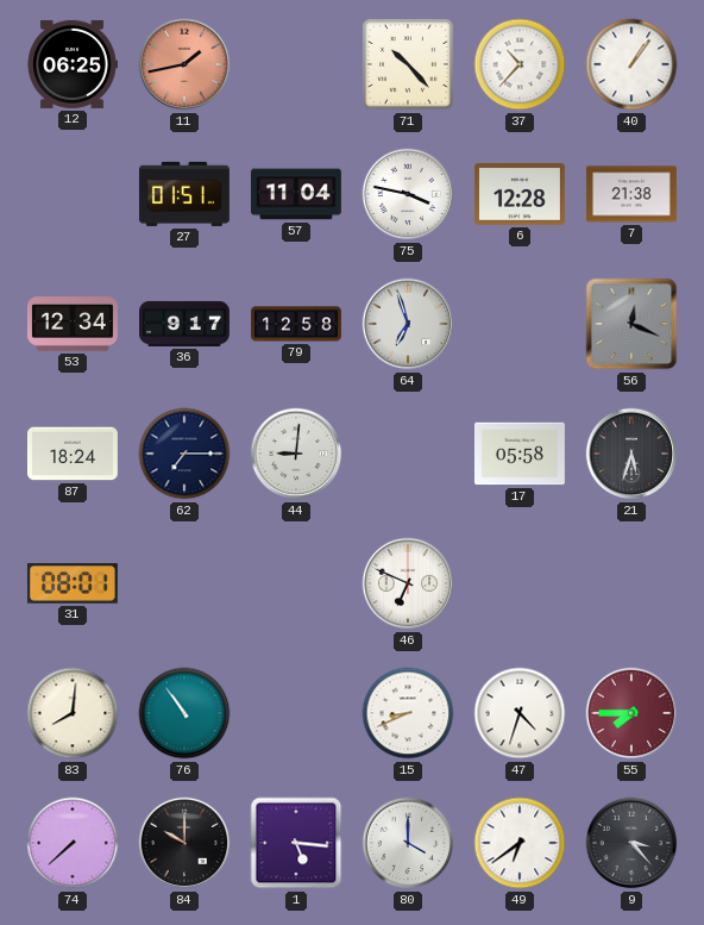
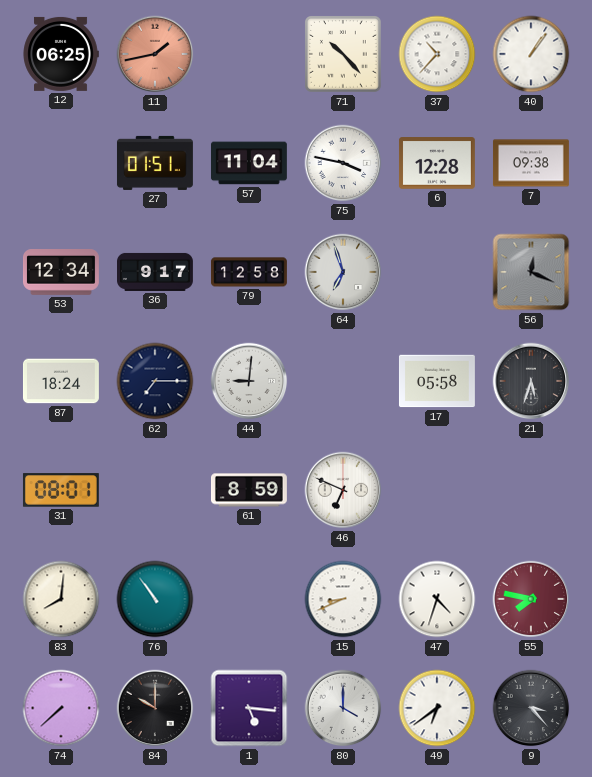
7: 21:38 -> 09:38 (531, 163)
61: none -> 8:59 (249, 490)
55: 7:45 -> 7:47 (531, 599)
